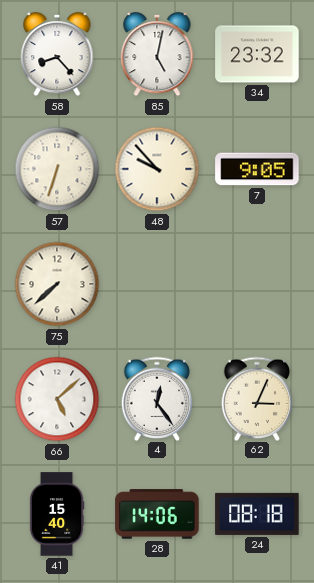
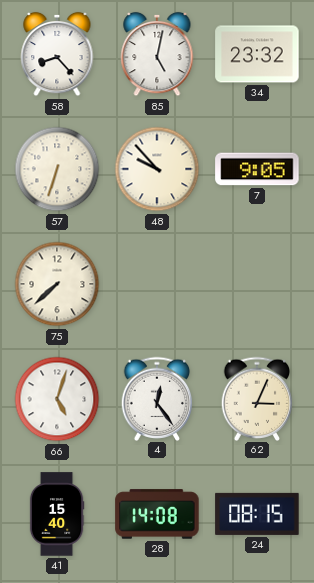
66: 5:08 -> 5:03 (57, 399)
28: 14:06 -> 14:08 (157, 514)
24: 08:18 -> 08:15 (257, 514)
